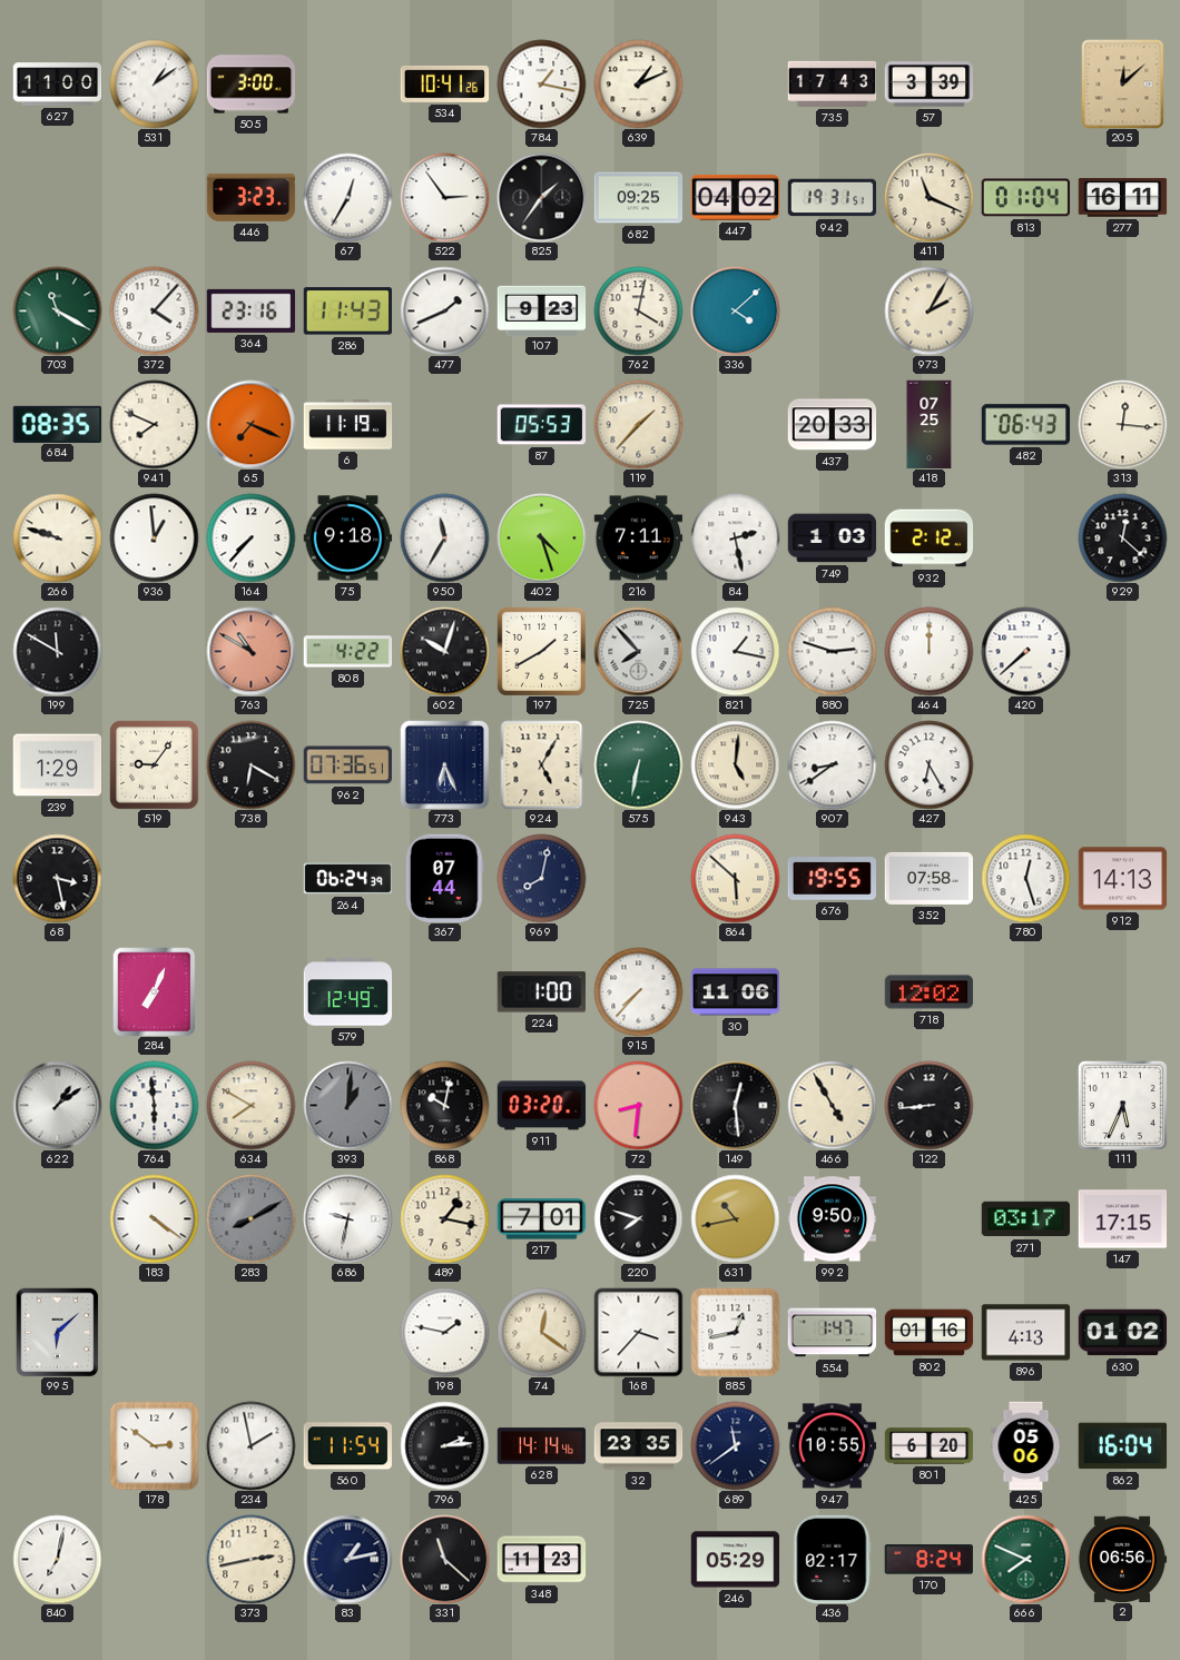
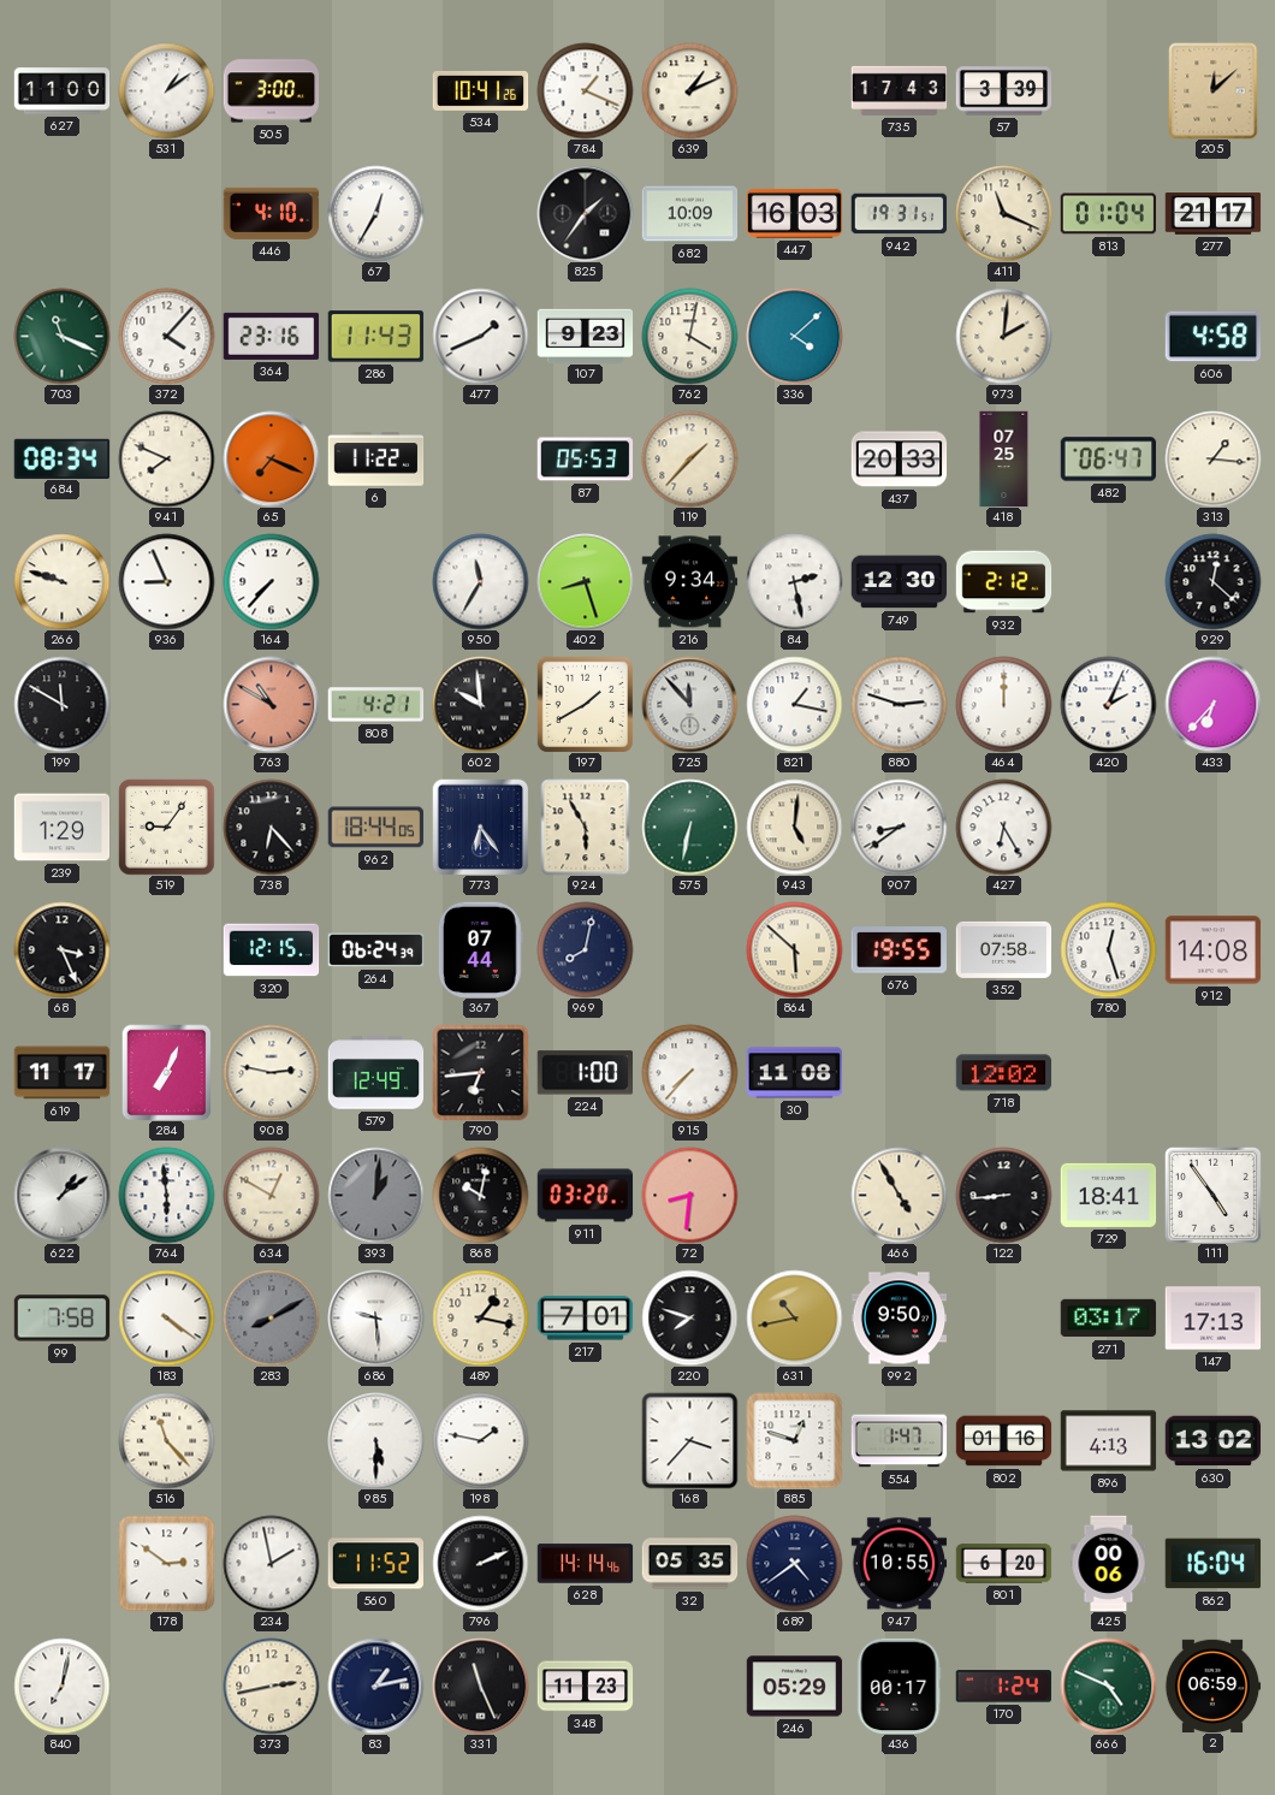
784: 1:17 -> 1:19 (585, 90)
446: 3:23 -> 4:10 (271, 213)
522: 2:54 -> none (444, 197)
682: 09:25 -> 10:09 (689, 214)
447: 04:02 -> 16:03 (794, 213)
277: 16:11 -> 21:17 (1212, 214)
703: 11:20 -> 11:19 (61, 336)
973: 2:05 -> 2:01 (1003, 336)
606: none -> 4:58 (1212, 337)
684: 08:35 -> 08:34 (61, 458)
6: 11:19 -> 11:22 (375, 460)
482: 06:43 -> 06:47 (1108, 460)
313: 12:16 -> 1:16 (1212, 458)
936: 12:59 -> 8:56 (166, 581)
75: 9:18 -> none (347, 538)
402: 4:27 -> 8:27 (585, 581)
216: 7:11 -> 9:34 (689, 582)
749: 1:03 -> 12:30 (899, 582)
808: 4:22 -> 4:21 (375, 705)
602: 10:03 -> 9:59 (480, 704)
725: 7:53 -> 11:53 (689, 704)
420: 7:38 -> 2:04 (1108, 704)
433: none -> 6:37 (1212, 704)
738: 6:20 -> 6:23 (271, 827)
962: 07:36 -> 18:44 (375, 828)
773: 6:26 -> 6:24 (480, 827)
924: 5:05 -> 5:55 (586, 827)
68: 3:28 -> 3:26 (61, 949)
320: none -> 12:15 (271, 950)
912: 14:13 -> 14:08 (1212, 950)
619: none -> 11:17 (61, 1073)
908: none -> 2:47 (271, 1072)
790: none -> 6:44 (480, 1072)
30: 11:06 -> 11:08 (794, 1073)
634: 7:50 -> 12:50 (271, 1195)
149: 12:29 -> none (735, 1105)
729: none -> 18:41 (1108, 1195)
111: 5:34 -> 4:54 (1212, 1195)
99: none -> 7:58 (61, 1319)
686: 9:32 -> 9:29 (375, 1317)
147: 17:15 -> 17:13 (1212, 1319)
995: 6:08 -> none (58, 1332)
516: none -> 11:23 (166, 1440)
985: none -> 5:30 (375, 1440)
74: 12:21 -> none (541, 1332)
885: 12:43 -> 12:48 (794, 1440)
630: 01:02 -> 13:02 (1212, 1441)
560: 11:54 -> 11:52 (375, 1564)
796: 2:14 -> 2:11 (480, 1563)
32: 23:35 -> 05:35 (689, 1564)
689: 11:39 -> 4:39 (794, 1563)
425: 05:06 -> 00:06 (1109, 1563)
331: 11:22 -> 11:26 (480, 1686)
436: 02:17 -> 00:17 (900, 1686)
170: 8:24 -> 1:24 (1003, 1687)
666: 7:49 -> 4:49 (1108, 1686)
2: 06:56 -> 06:59 (1212, 1686)
